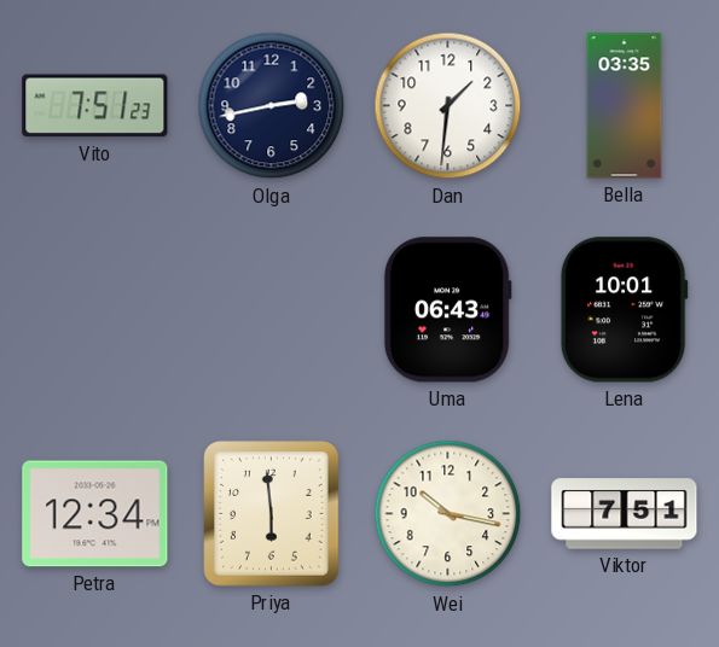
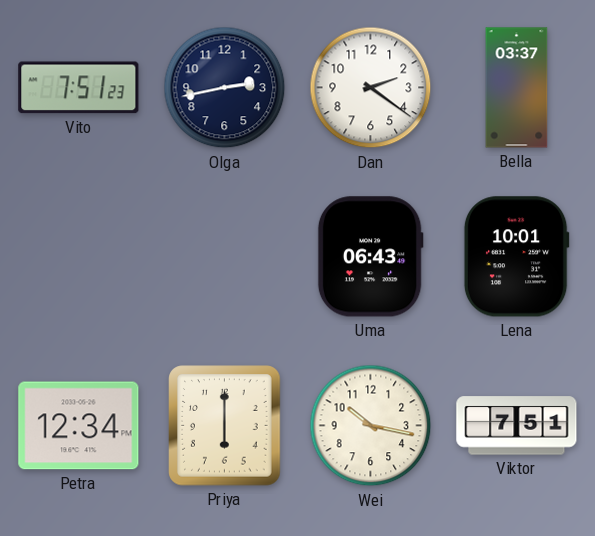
Dan: 1:31 -> 2:21 (371, 88)
Bella: 03:35 -> 03:37 (517, 88)
Priya: 5:59 -> 6:00 (225, 426)
